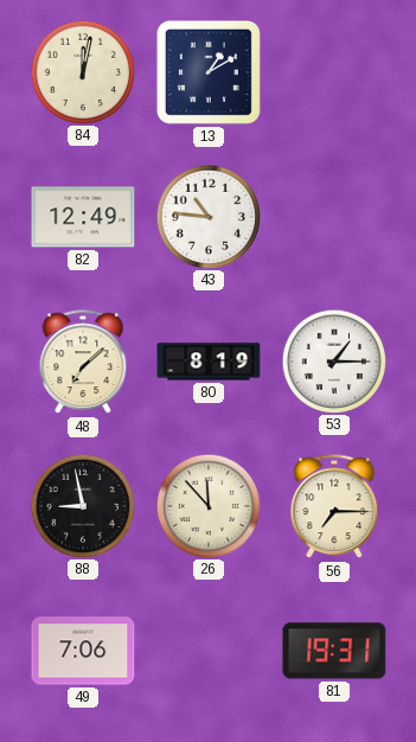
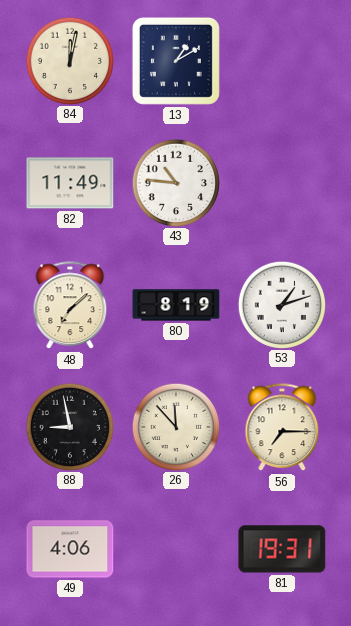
82: 12:49 -> 11:49 (70, 183)
53: 1:15 -> 1:12 (281, 304)
49: 7:06 -> 4:06 (70, 549)
